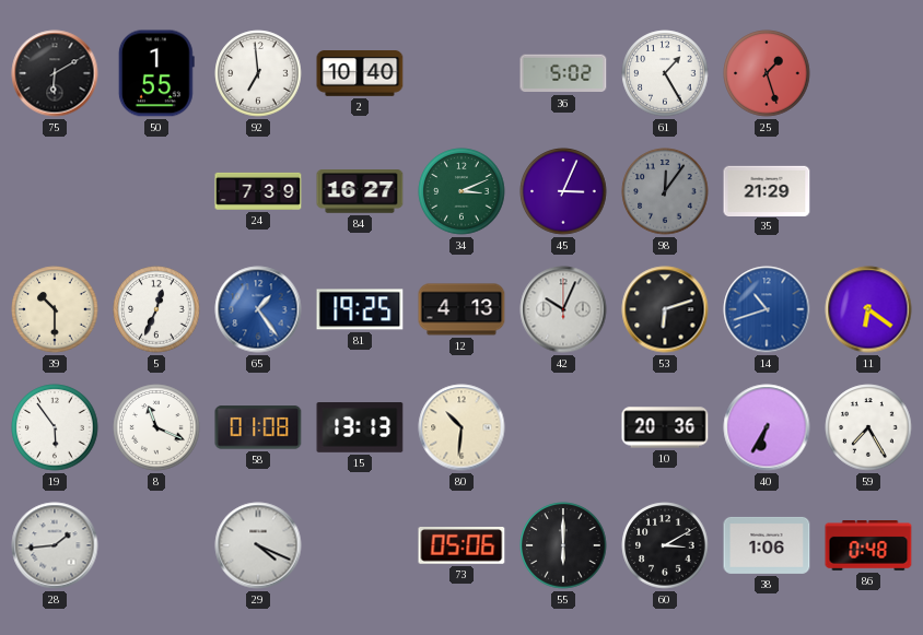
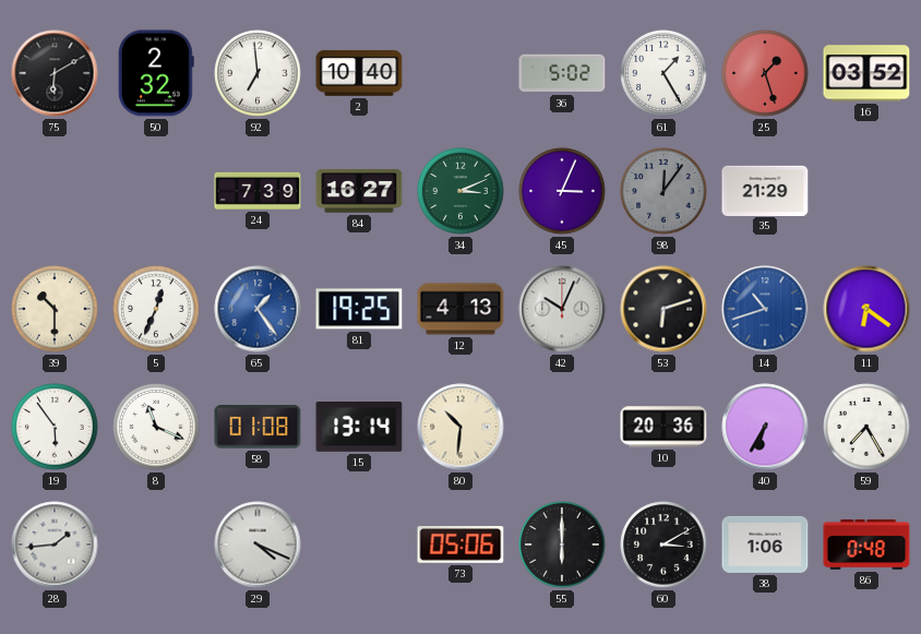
50: 1:55 -> 2:32 (156, 73)
16: none -> 03:52 (866, 73)
15: 13:13 -> 13:14 (359, 428)
